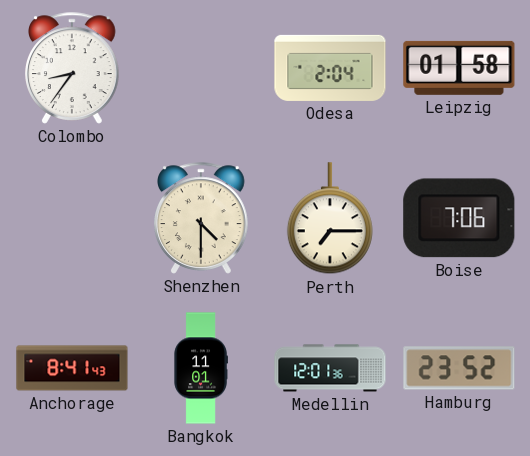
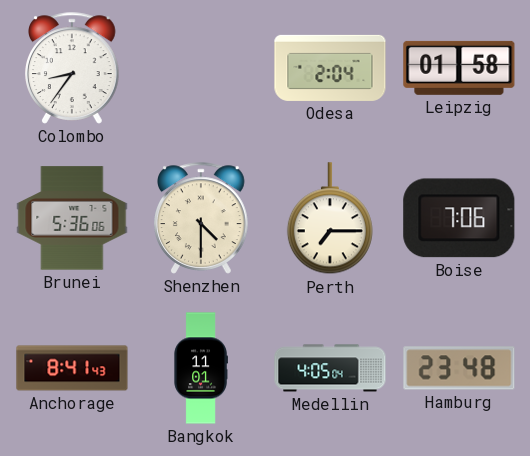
Brunei: none -> 5:36 (72, 218)
Medellin: 12:01 -> 4:05 (330, 368)
Hamburg: 23:52 -> 23:48 (459, 368)
